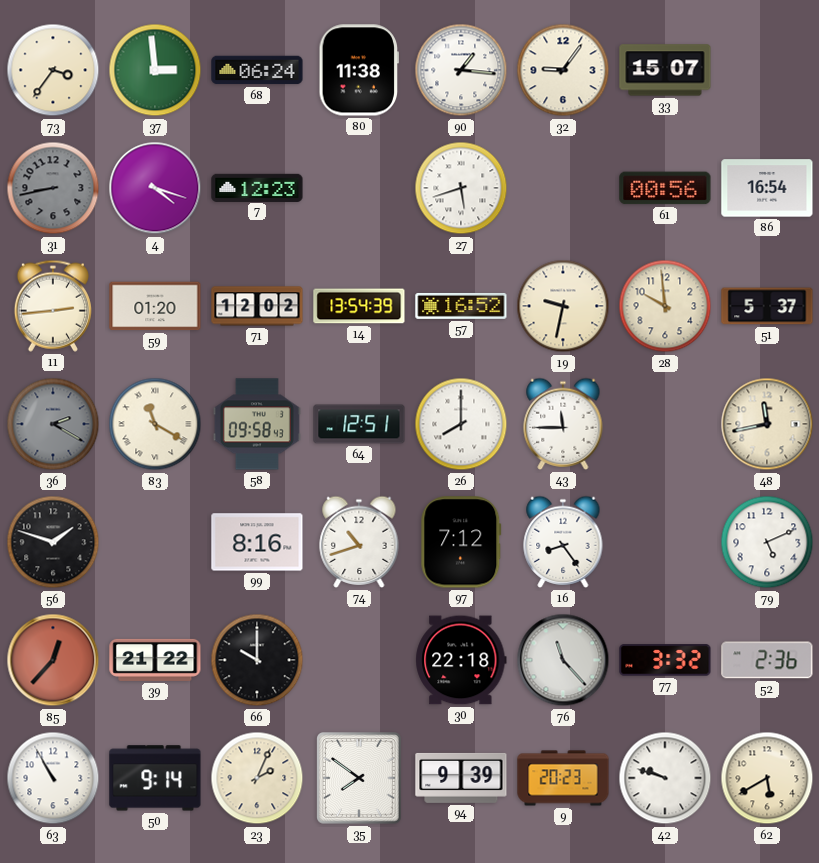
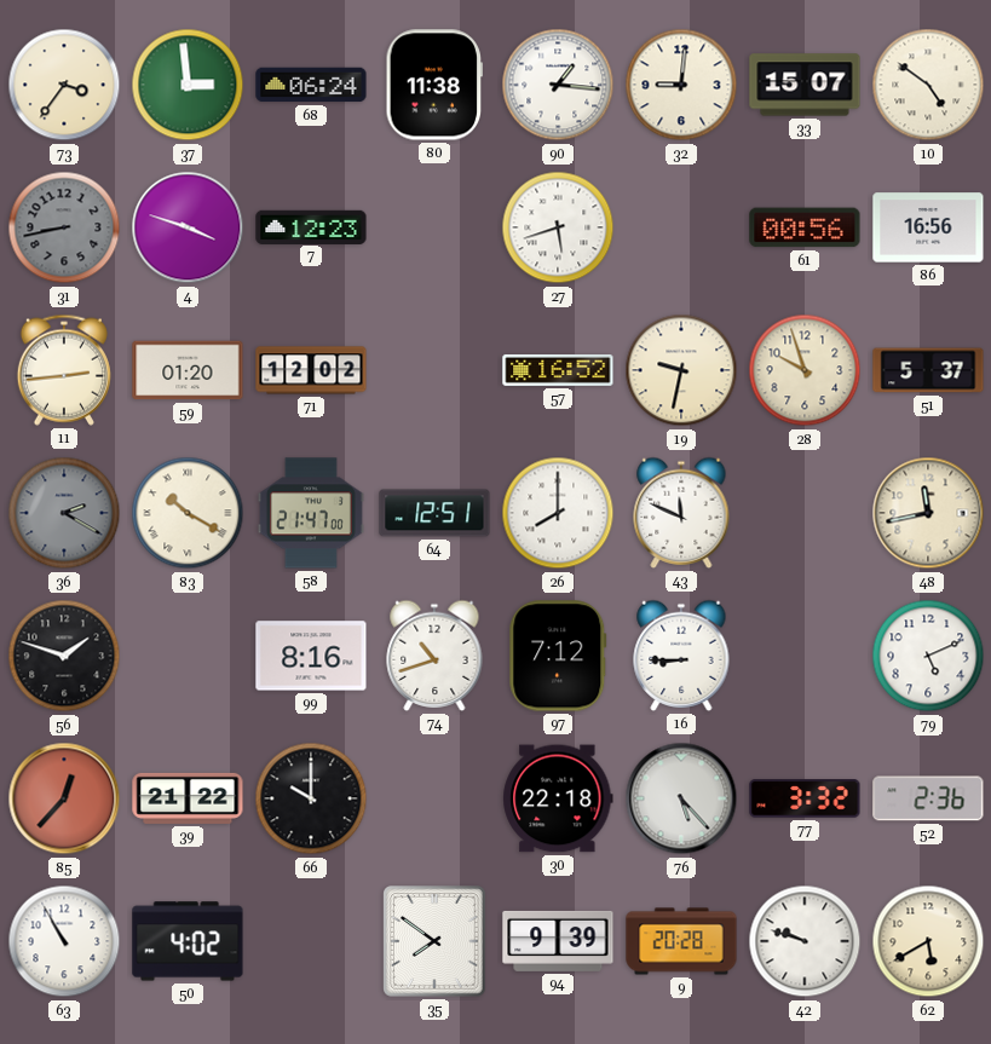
32: 9:06 -> 9:01 (681, 85)
10: none -> 4:51 (928, 85)
4: 4:18 -> 3:48 (188, 227)
86: 16:54 -> 16:56 (928, 227)
14: 13:54 -> none (359, 306)
28: 9:59 -> 9:57 (805, 370)
83: 11:20 -> 10:20 (188, 513)
58: 09:58 -> 21:47 (311, 513)
43: 11:45 -> 11:49 (681, 513)
16: 8:24 -> 8:45 (681, 656)
76: 11:23 -> 5:23 (681, 798)
50: 9:14 -> 4:02 (188, 941)
23: 2:04 -> none (257, 778)
9: 20:23 -> 20:28 (681, 941)
